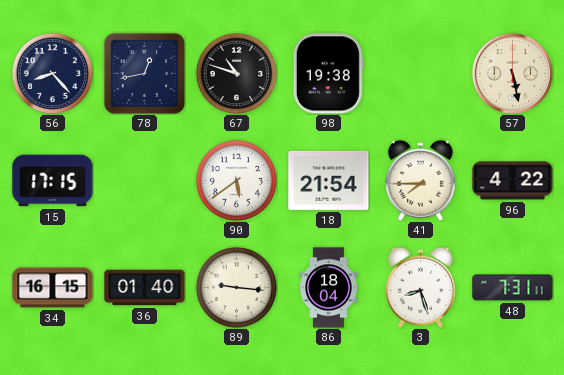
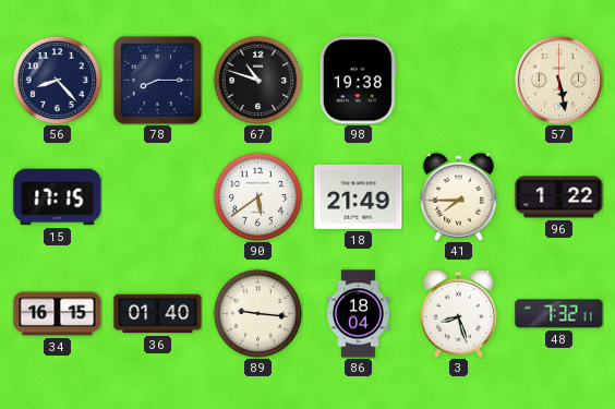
78: 12:43 -> 8:15 (157, 80)
18: 21:54 -> 21:49 (359, 196)
96: 4:22 -> 1:22 (559, 197)
48: 7:31 -> 7:32 (559, 314)
